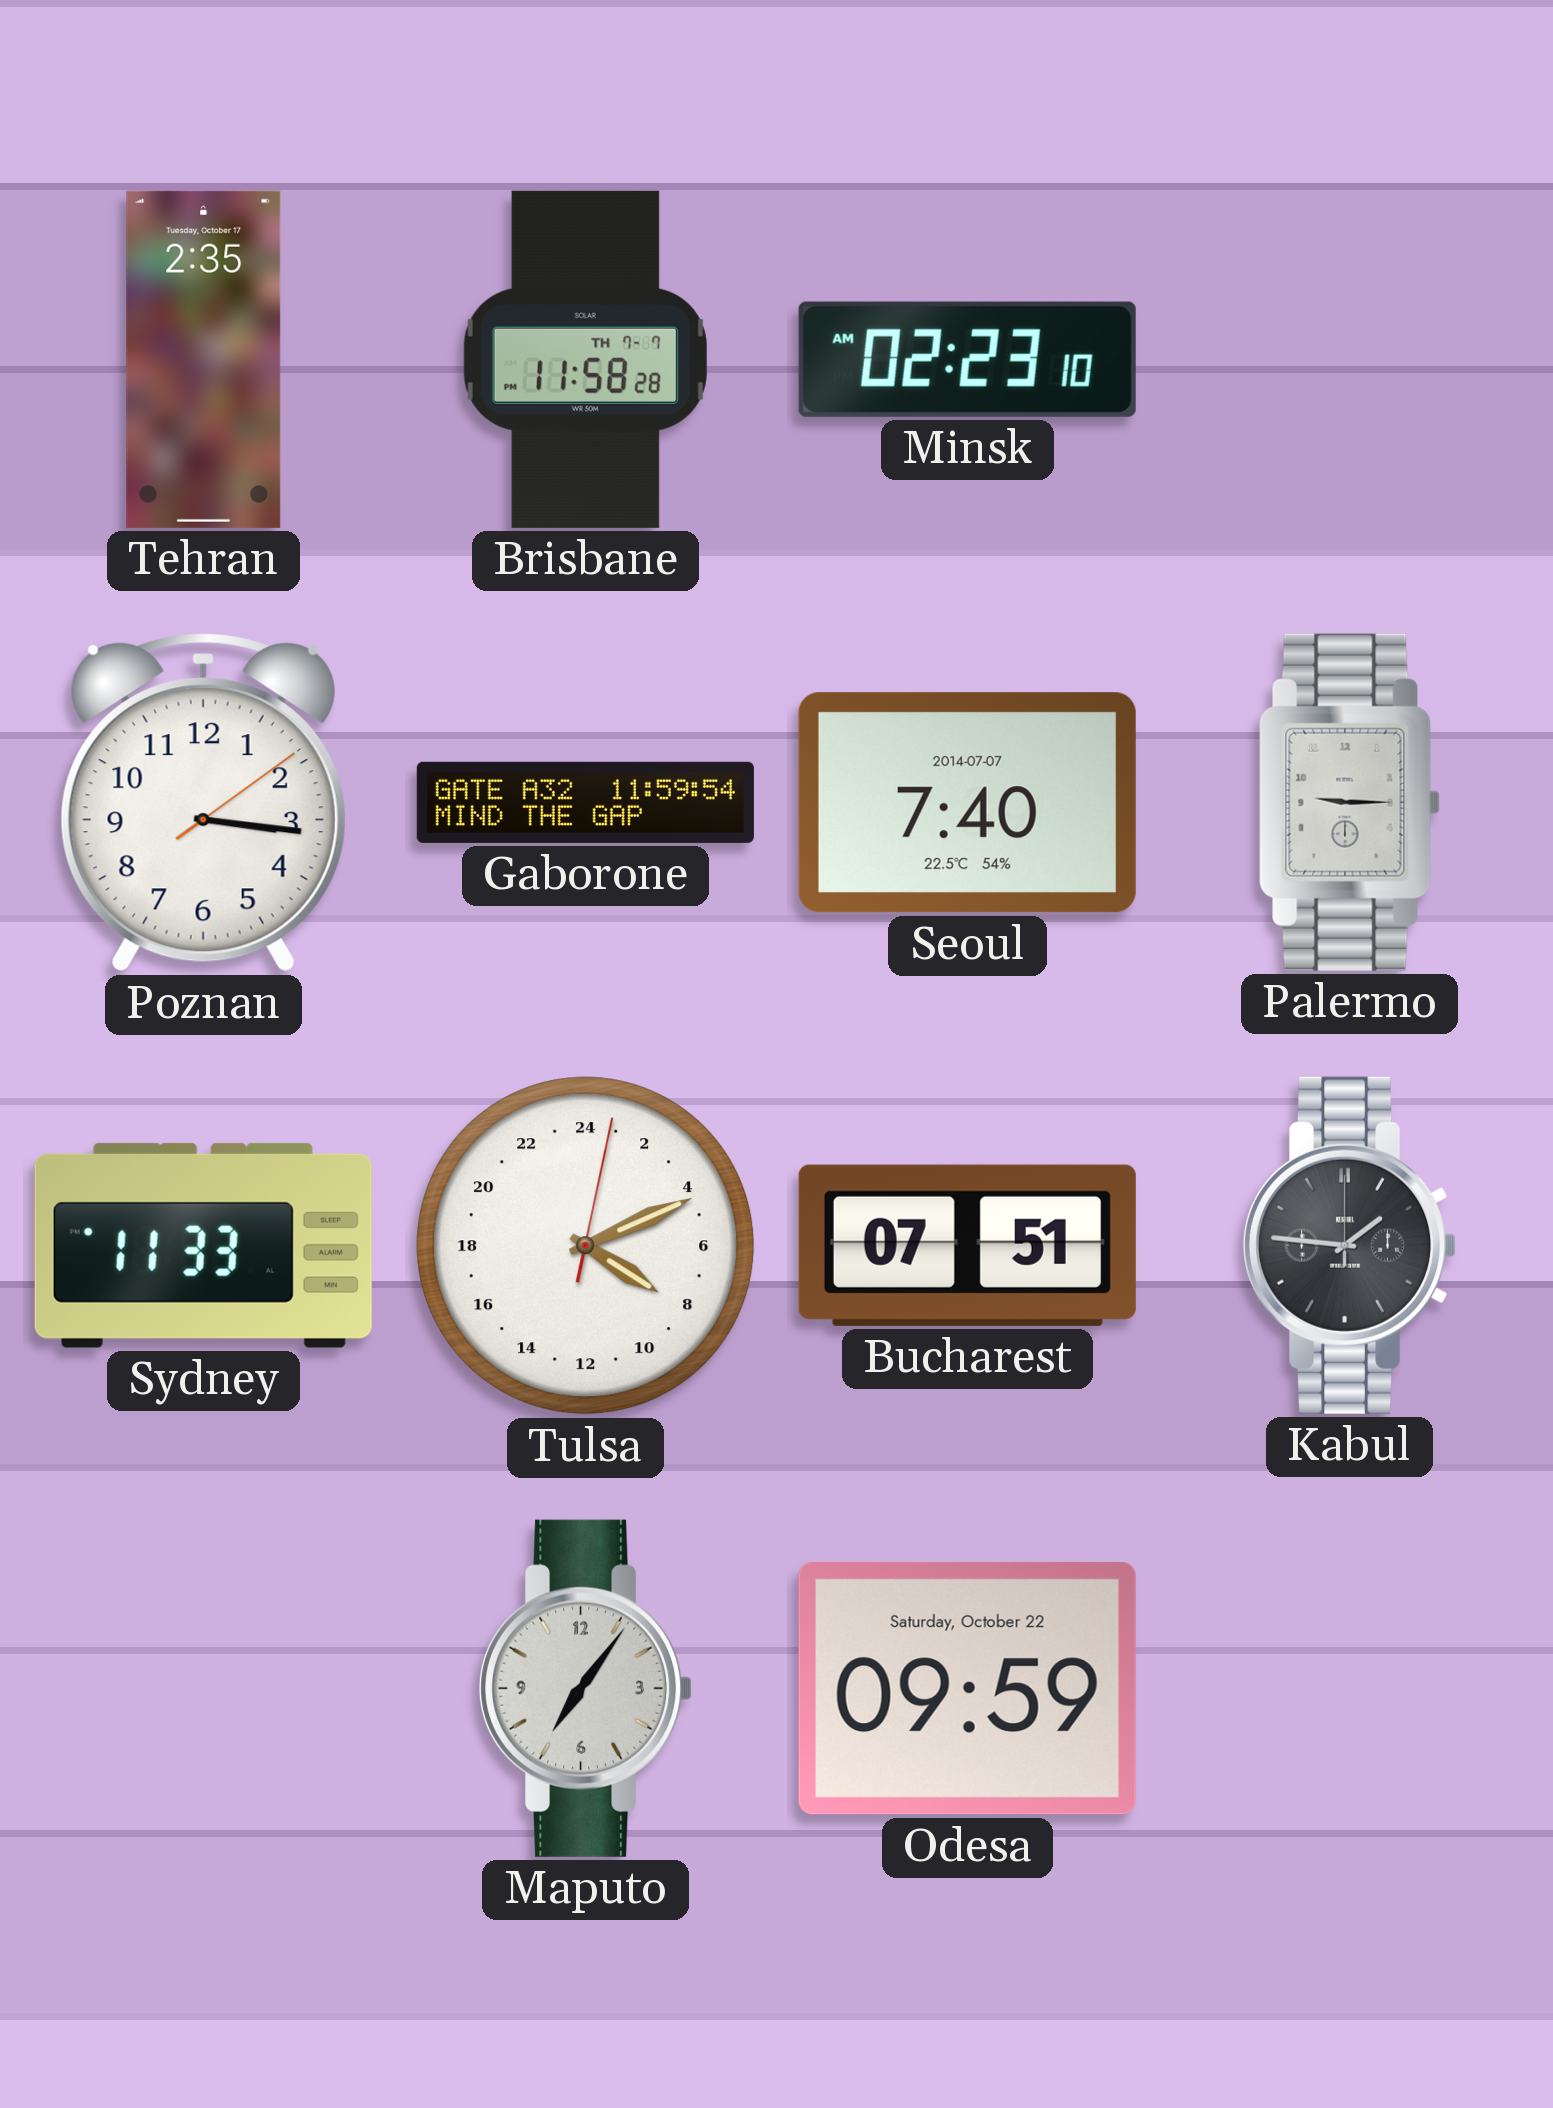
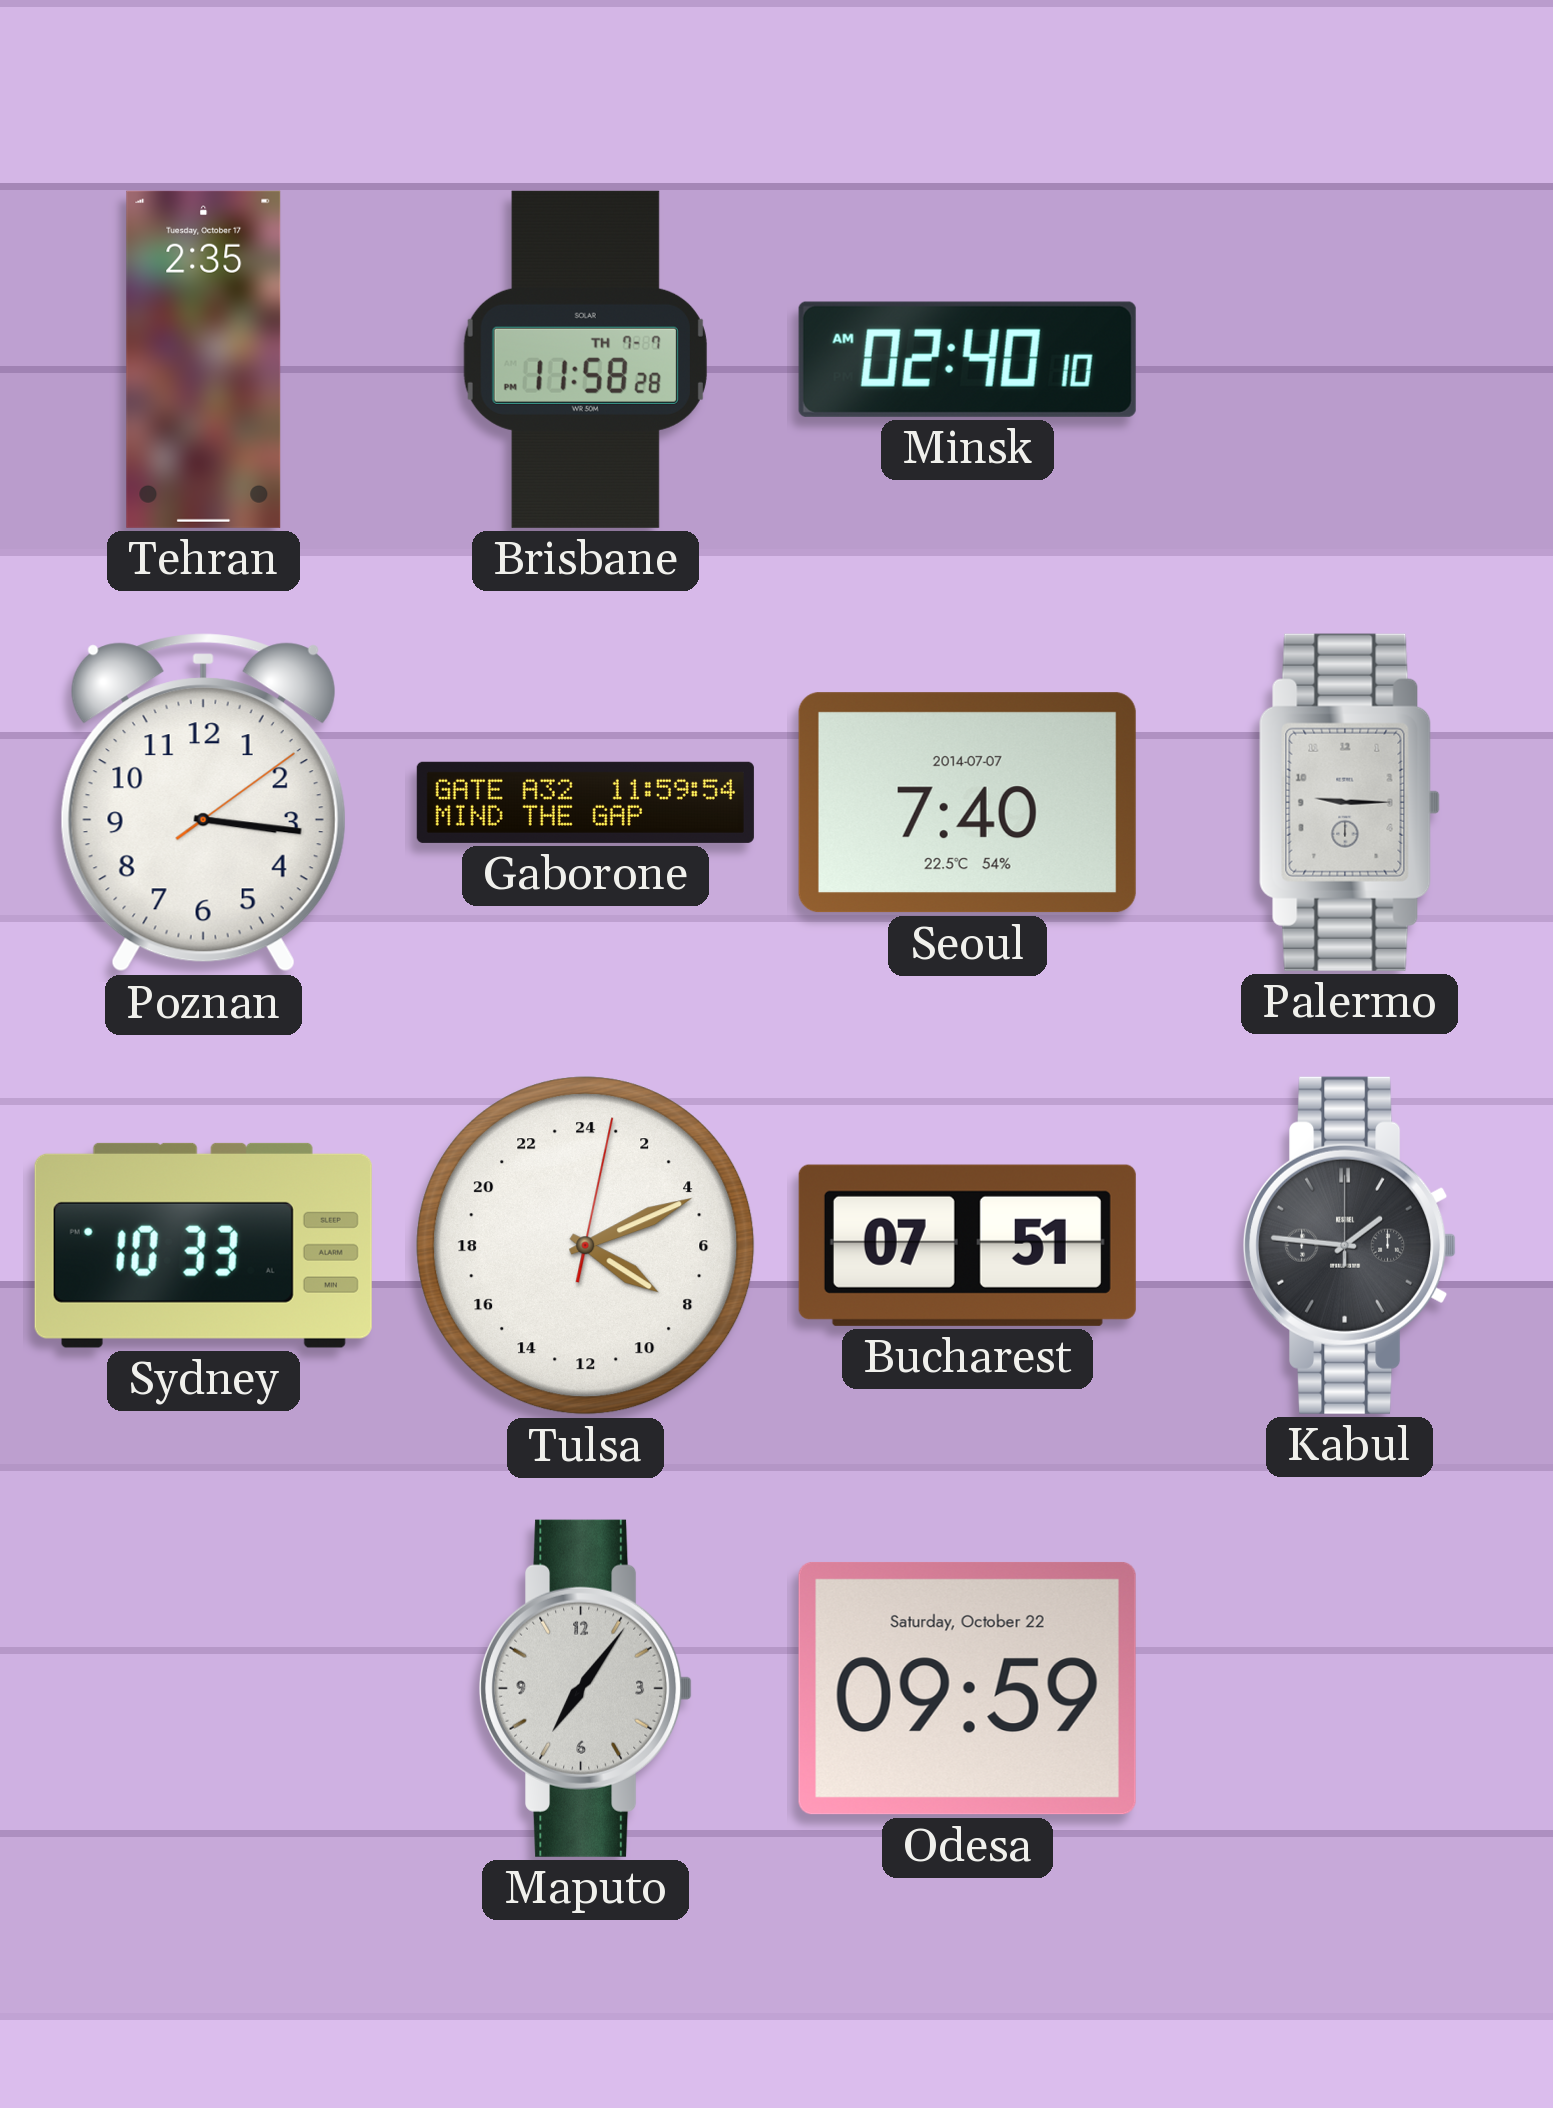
Minsk: 02:23 -> 02:40 (967, 359)
Sydney: 11:33 -> 10:33 (203, 1245)
